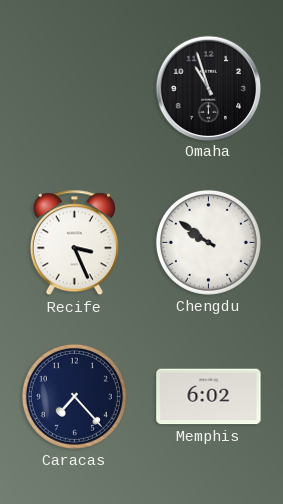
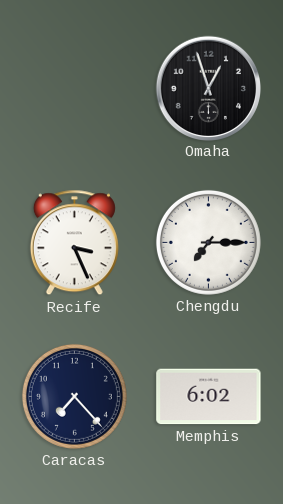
Omaha: 10:57 -> 12:57 (208, 88)
Chengdu: 9:51 -> 7:15 (208, 242)
